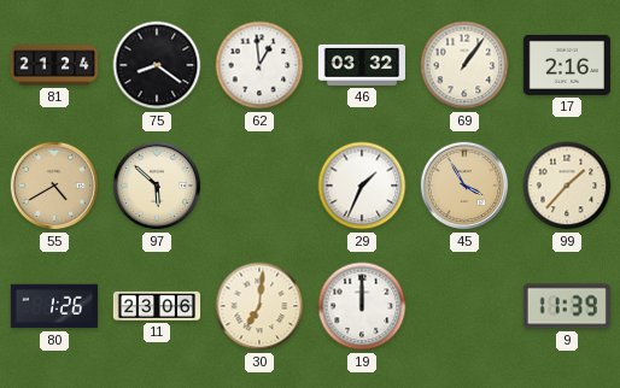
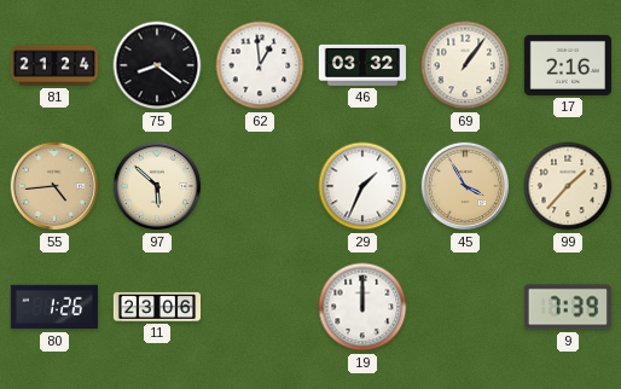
55: 4:40 -> 4:44 (54, 186)
30: 7:01 -> none (259, 306)
9: 11:39 -> 7:39 (568, 307)
